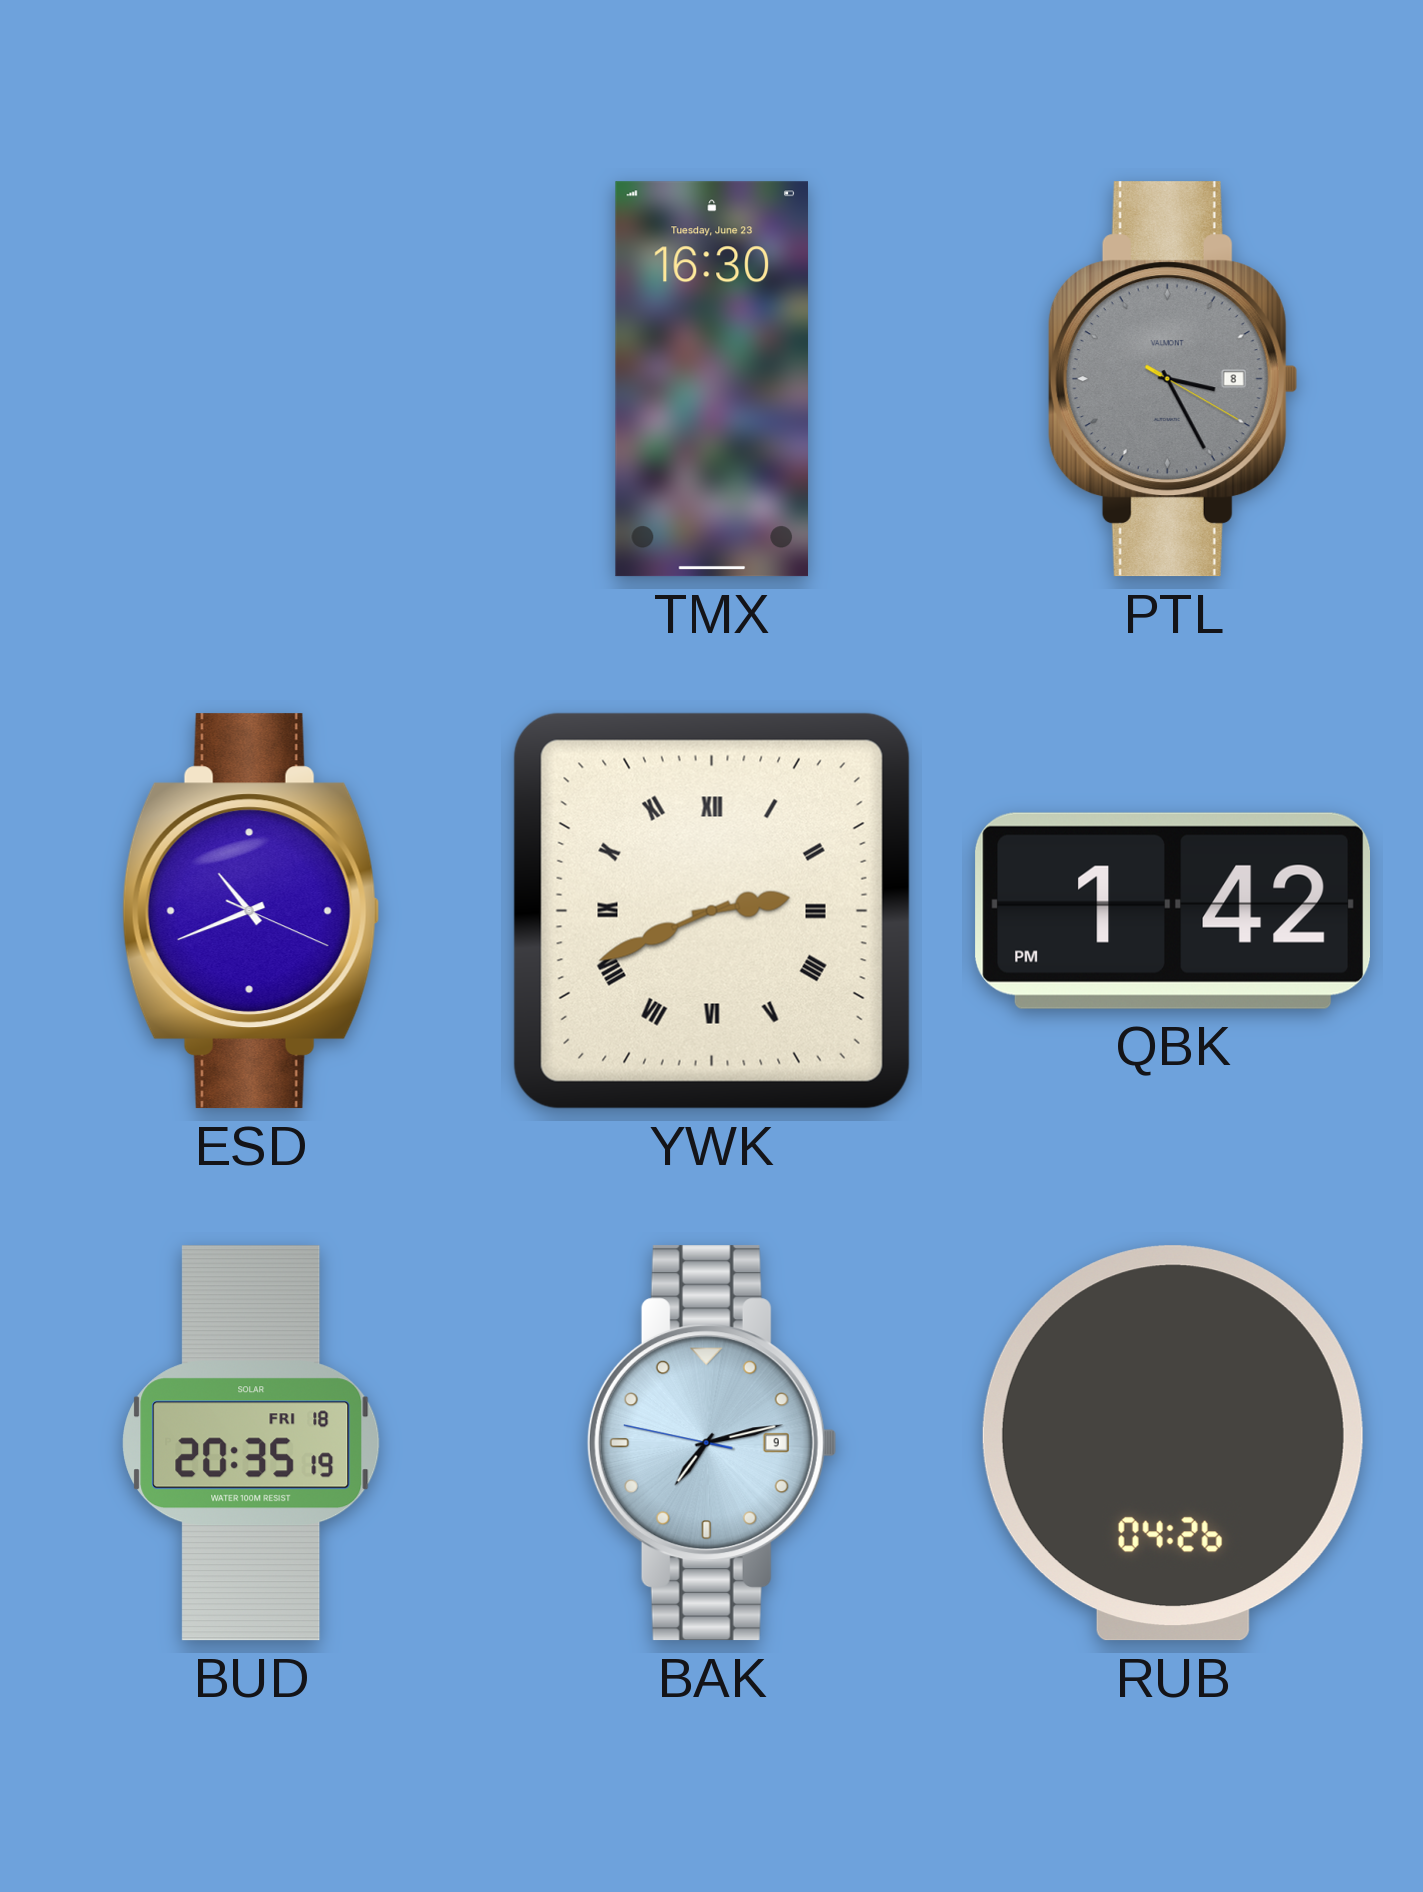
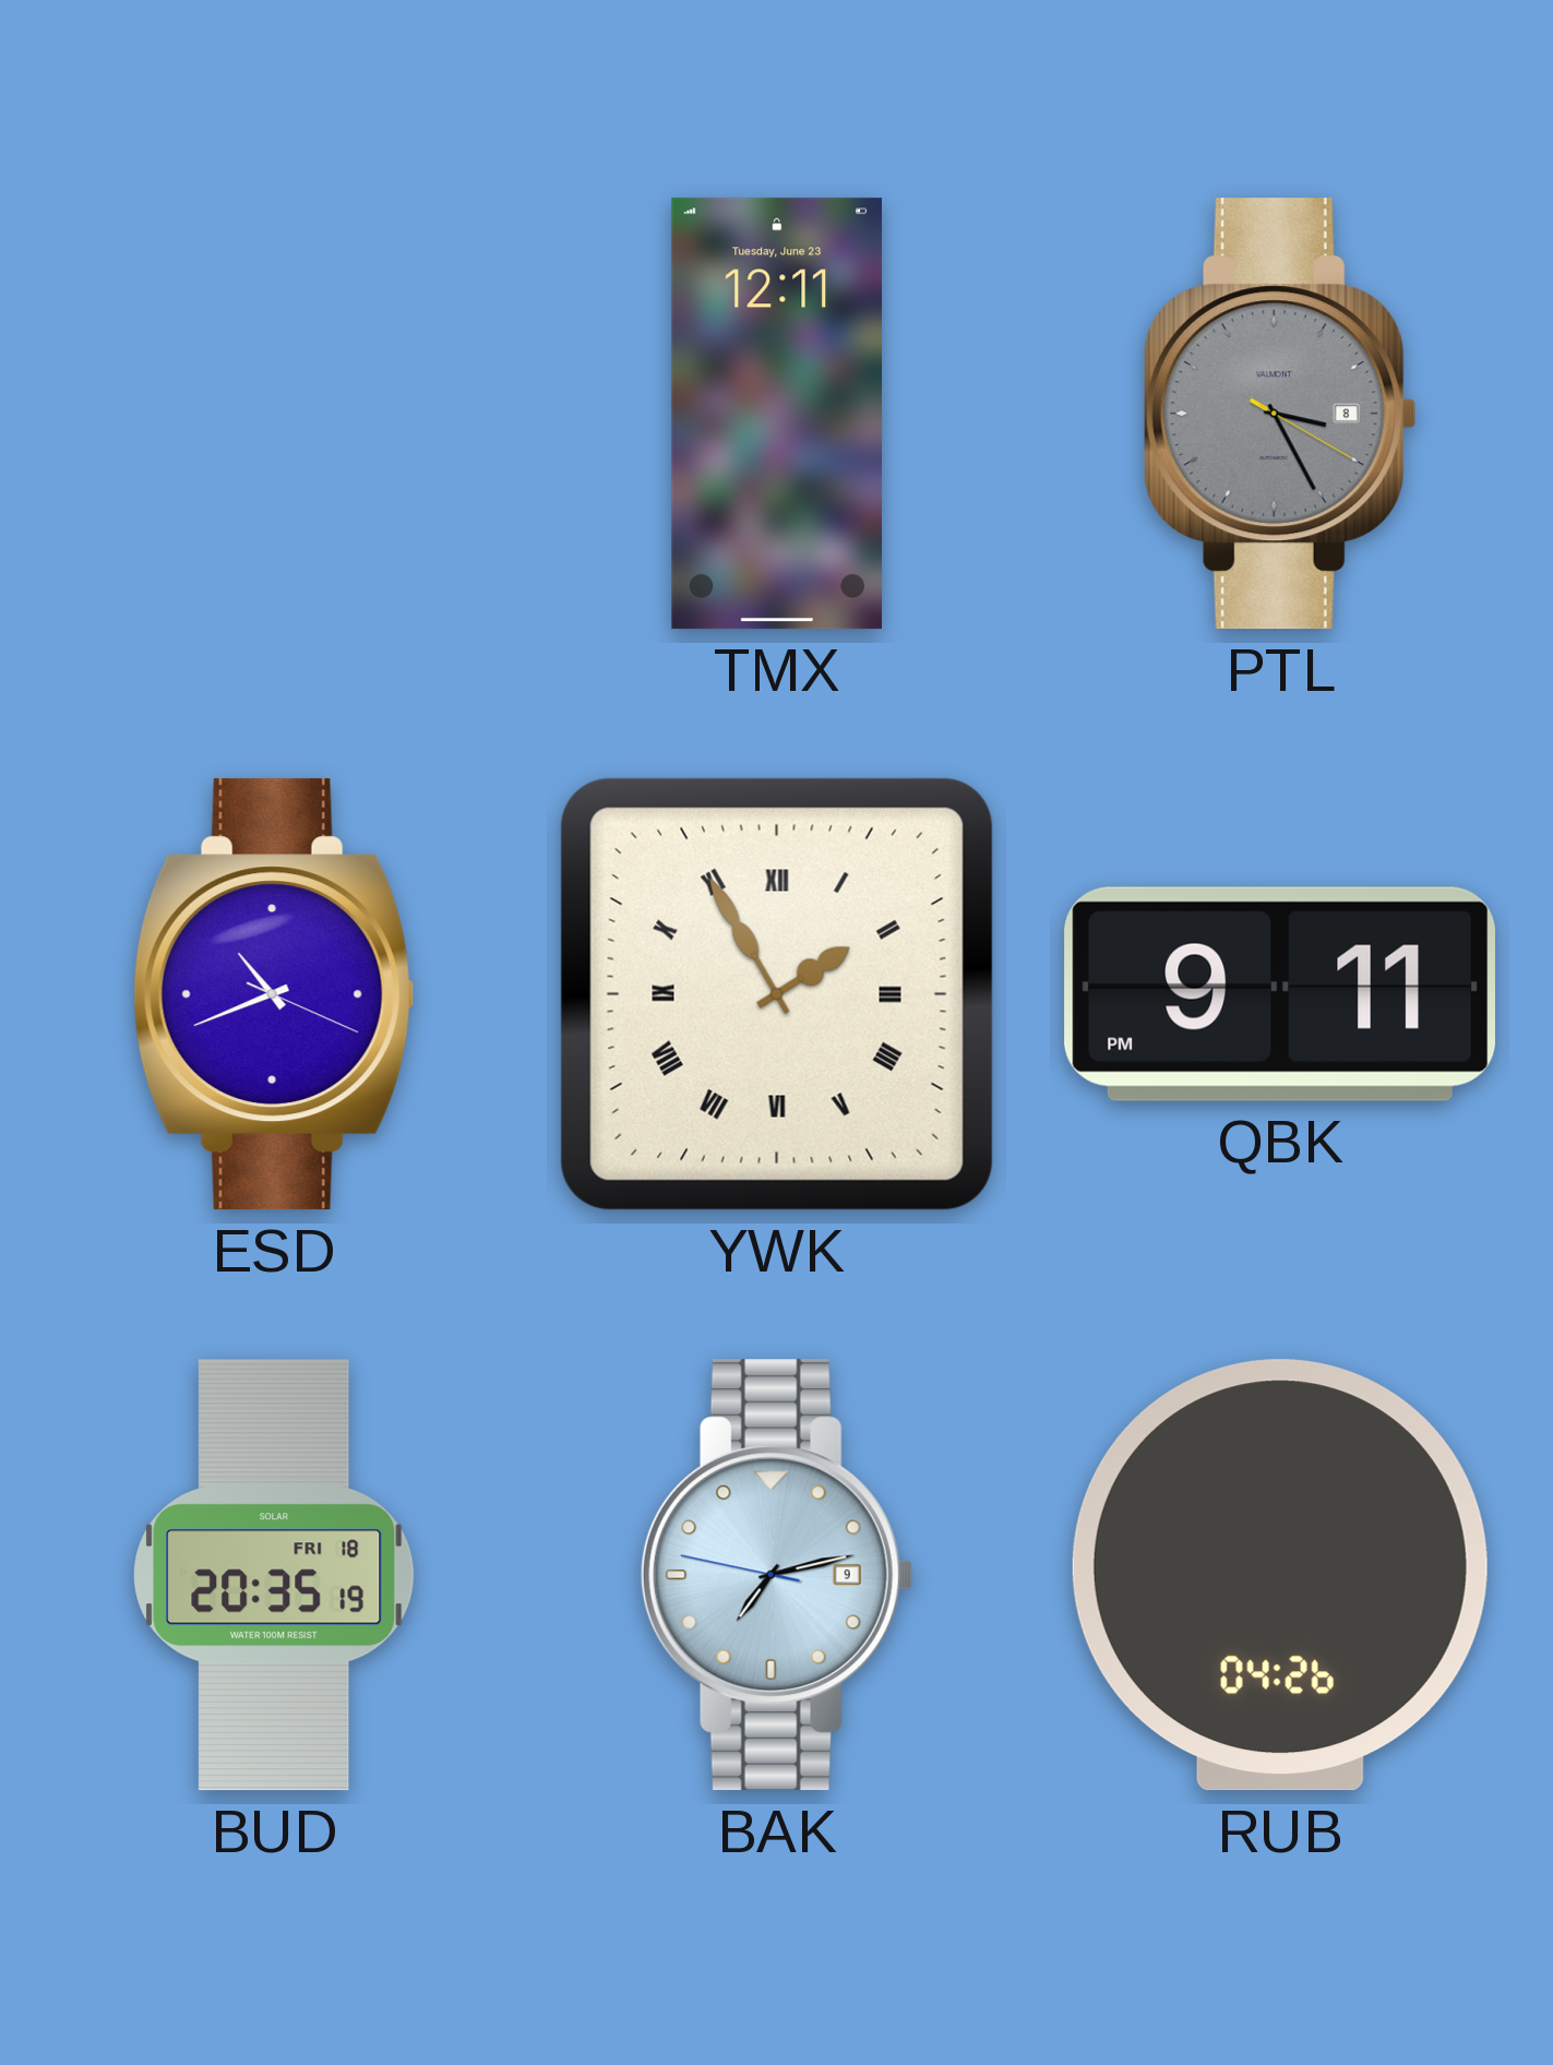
TMX: 16:30 -> 12:11 (776, 414)
YWK: 2:41 -> 1:55 (777, 994)
QBK: 1:42 -> 9:11 (1279, 994)
